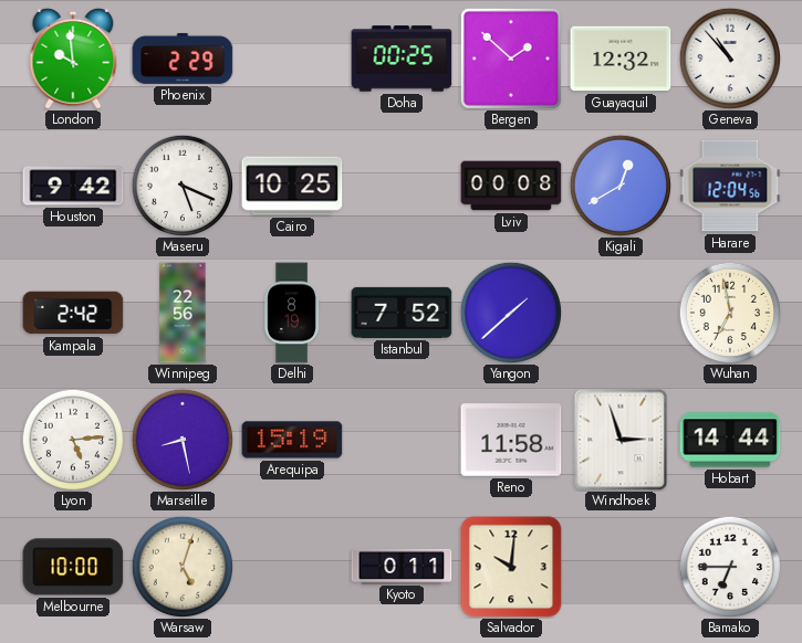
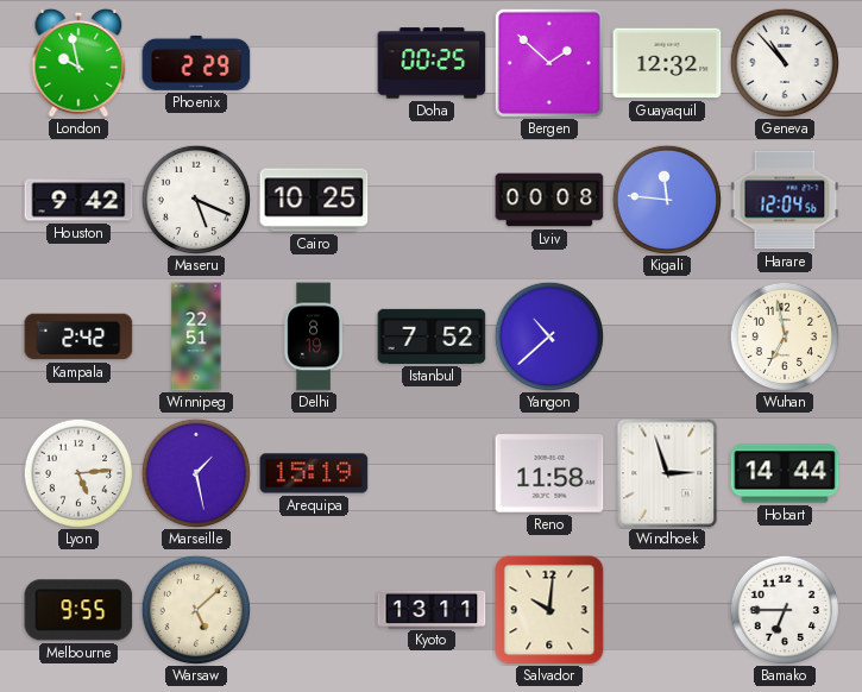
London: 9:59 -> 9:58 (78, 63)
Kigali: 12:40 -> 11:46 (666, 199)
Winnipeg: 22:56 -> 22:51 (196, 336)
Yangon: 1:38 -> 10:38 (548, 335)
Marseille: 8:28 -> 1:28 (195, 472)
Melbourne: 10:00 -> 9:55 (78, 610)
Warsaw: 5:03 -> 5:08 (195, 609)
Kyoto: 0:11 -> 13:11 (432, 609)
